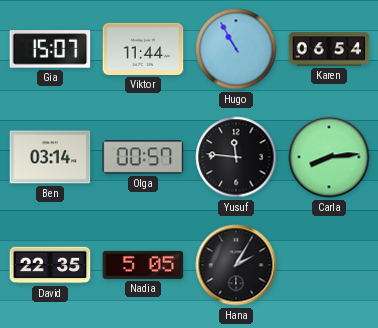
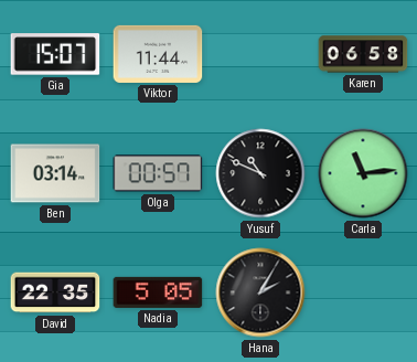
Hugo: 10:55 -> none (236, 49)
Karen: 06:54 -> 06:58 (363, 54)
Yusuf: 11:46 -> 10:49 (260, 173)
Carla: 8:14 -> 11:14 (363, 173)
